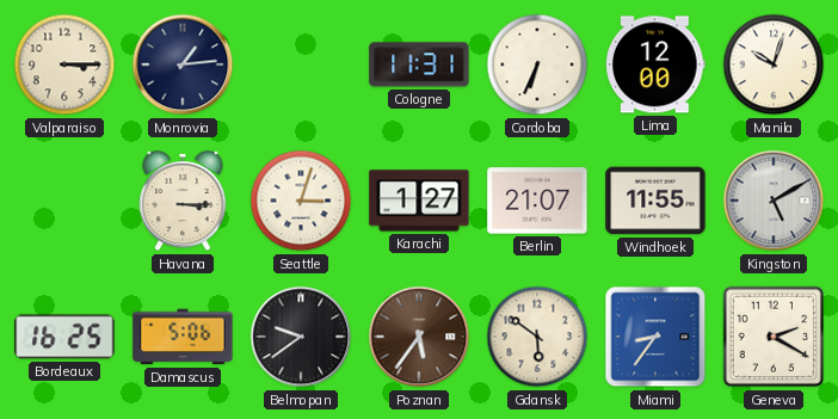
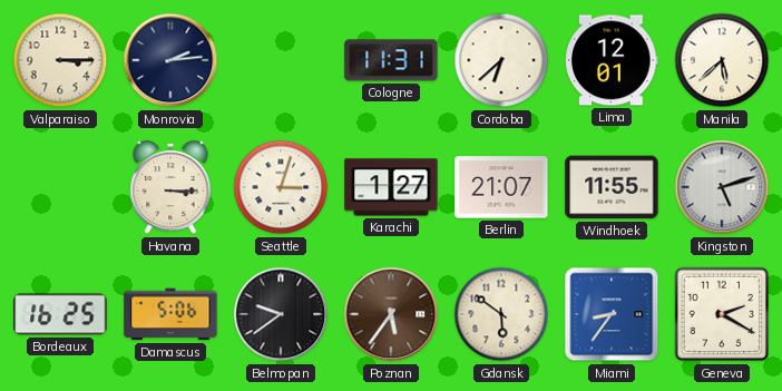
Monrovia: 1:14 -> 2:14 (170, 60)
Cordoba: 6:34 -> 6:38 (501, 60)
Lima: 12:00 -> 12:01 (612, 60)
Manila: 10:03 -> 5:38 (722, 60)
Kingston: 5:10 -> 5:12 (722, 187)
